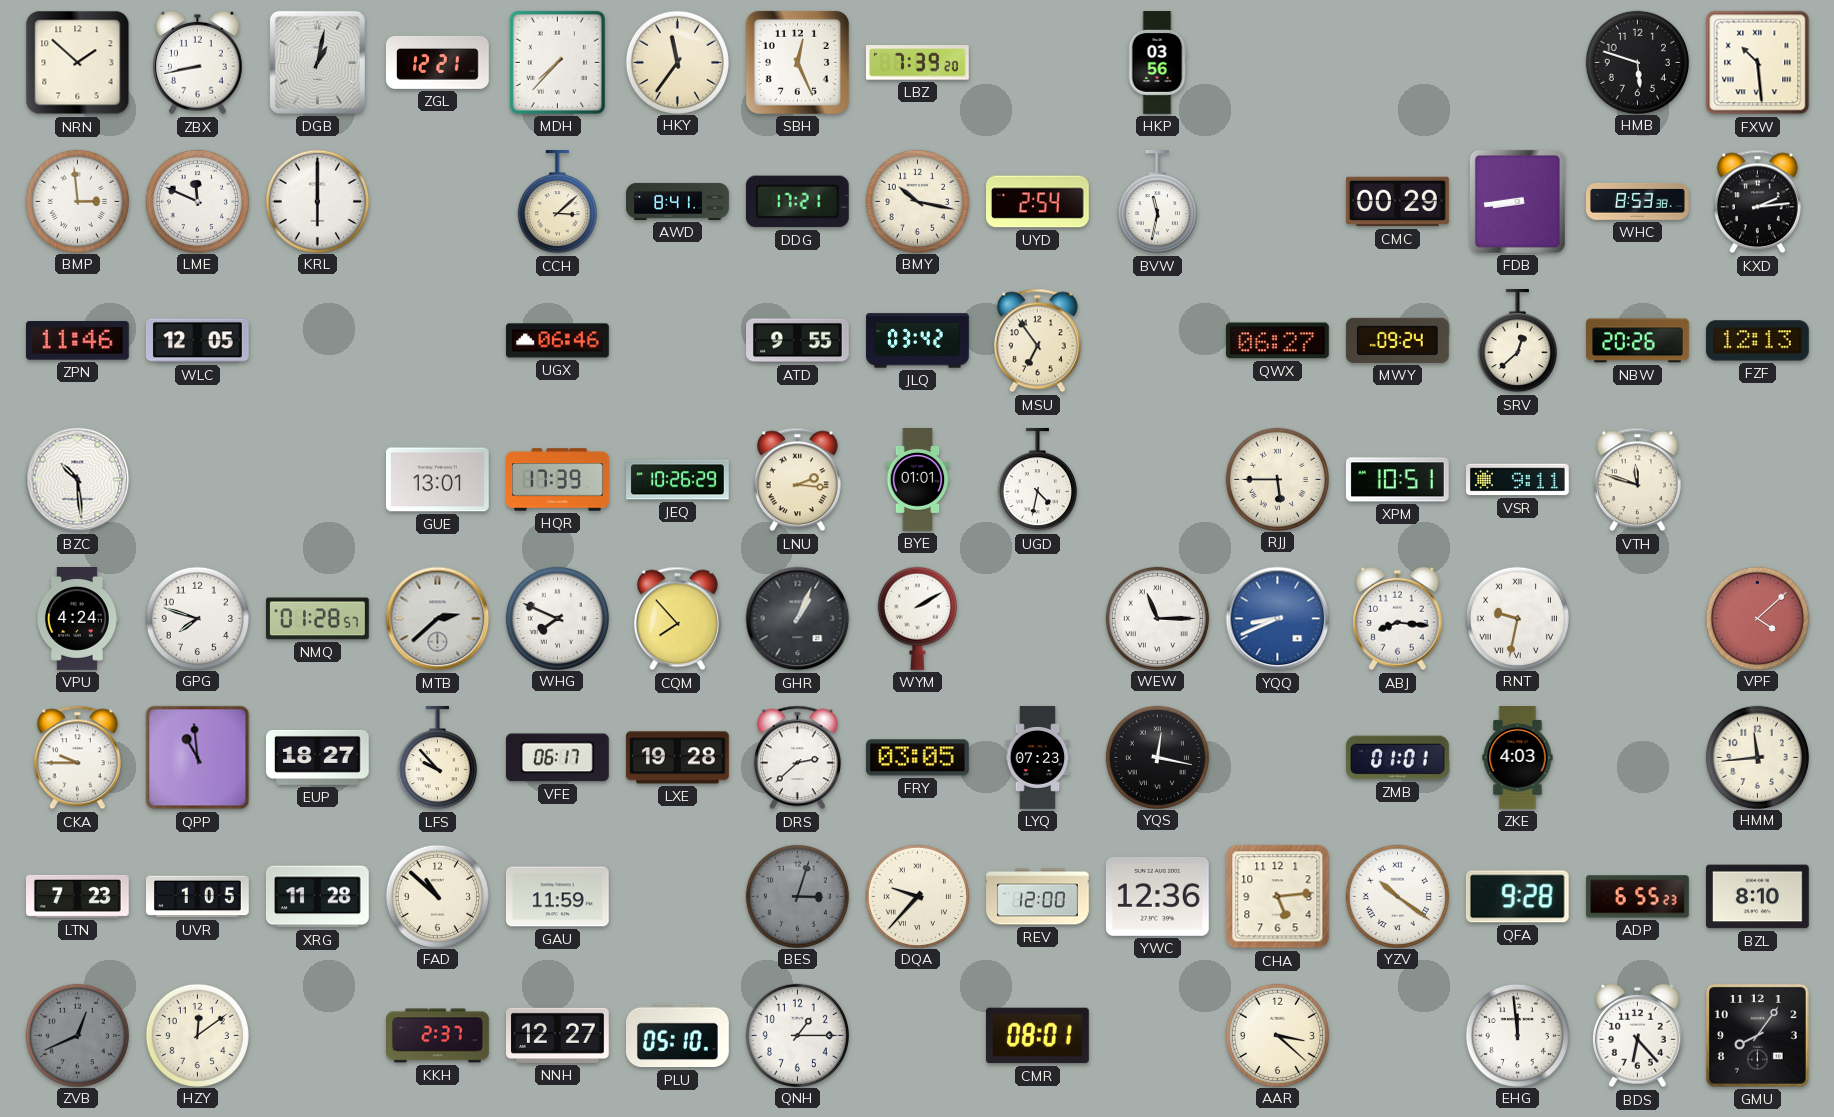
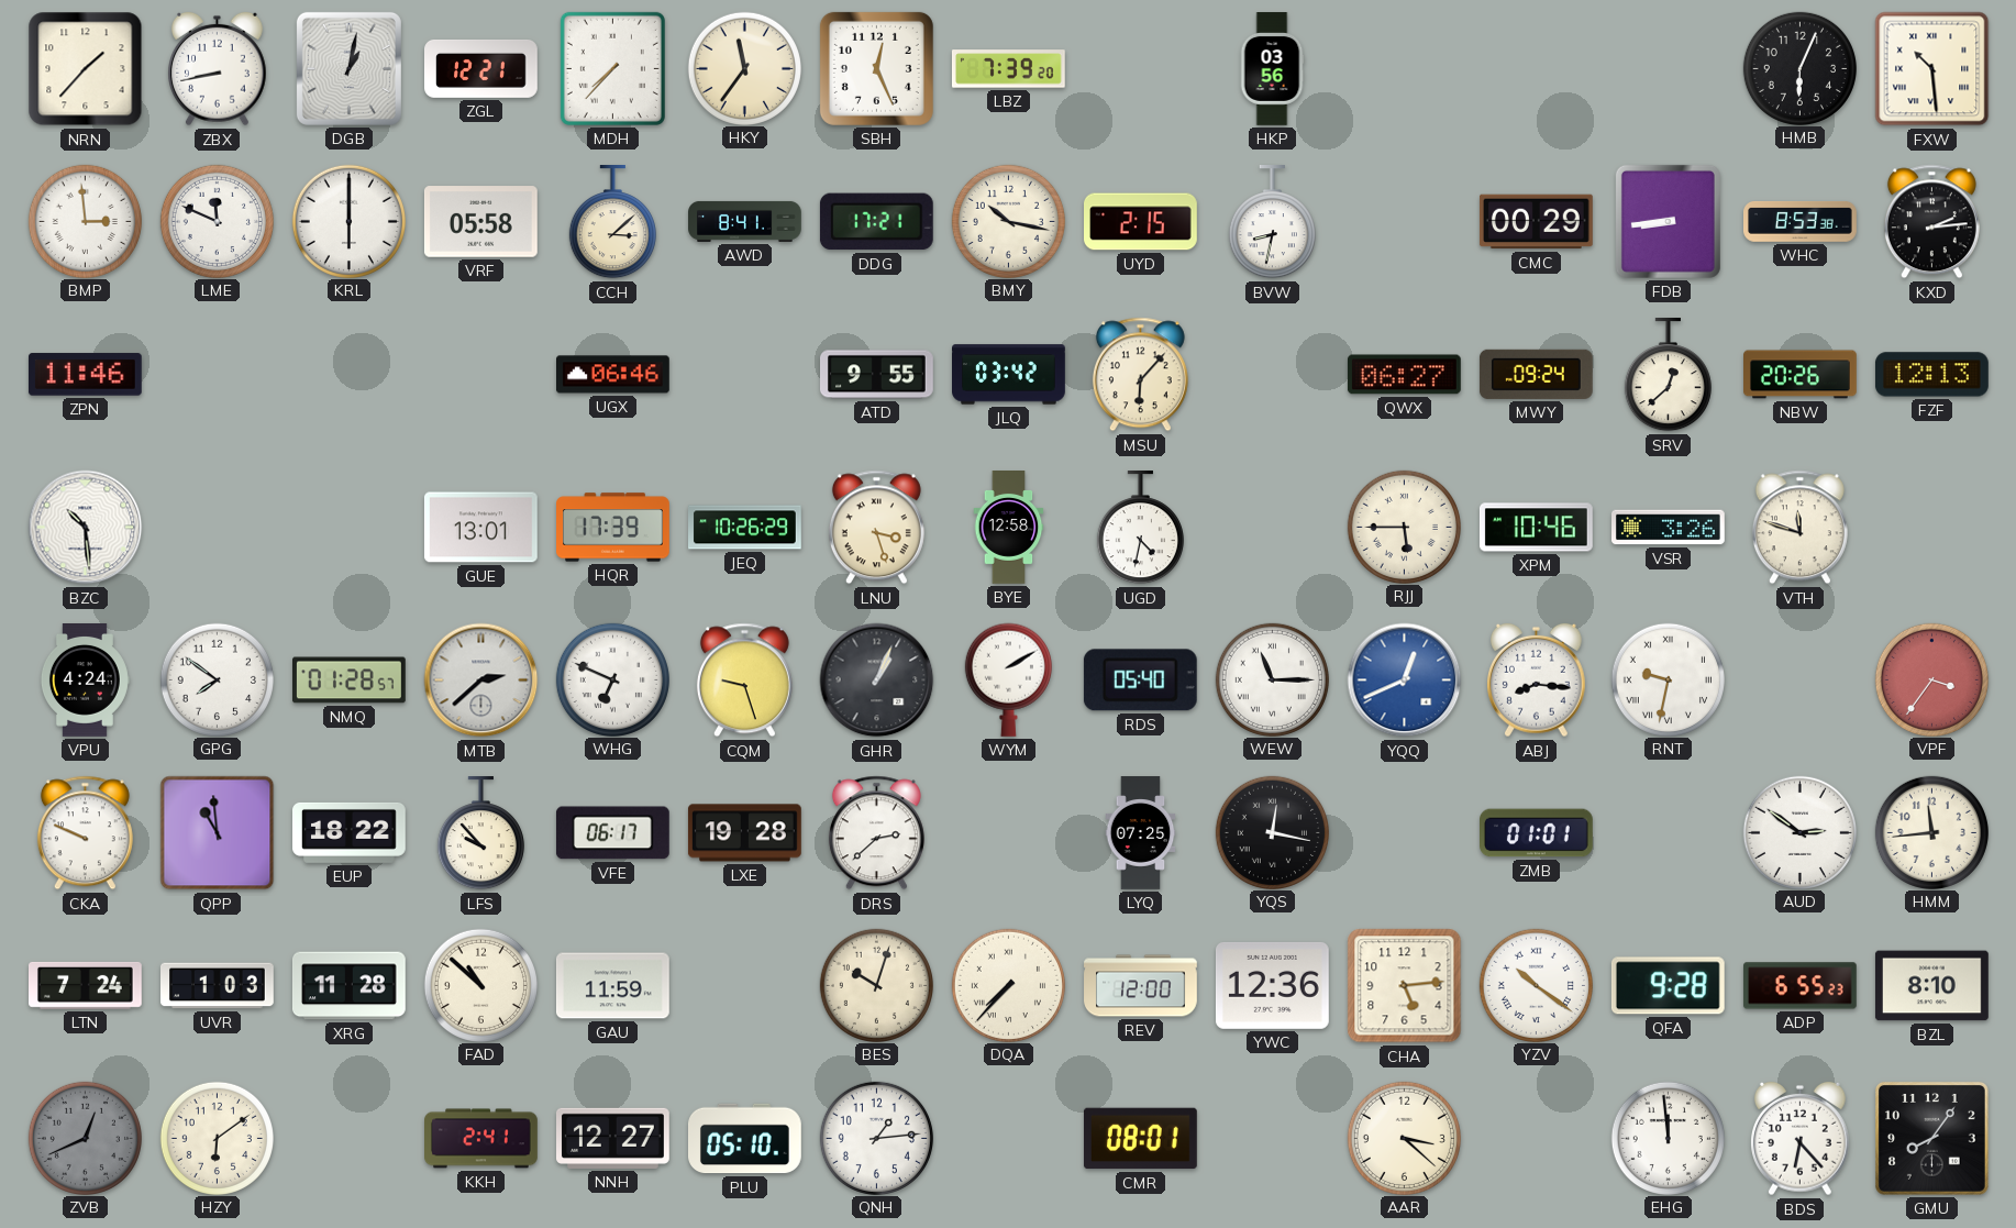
NRN: 1:52 -> 1:37 (86, 69)
HMB: 5:48 -> 6:04 (1799, 68)
VRF: none -> 05:58 (480, 222)
UYD: 2:54 -> 2:15 (1141, 222)
BVW: 11:32 -> 8:32 (1272, 223)
WLC: 12:05 -> none (197, 341)
MSU: 6:54 -> 6:07 (1140, 375)
LNU: 2:16 -> 3:27 (876, 528)
BYE: 01:01 -> 12:58 (1009, 528)
XPM: 10:51 -> 10:46 (1536, 528)
VSR: 9:11 -> 3:26 (1669, 528)
GPG: 7:48 -> 7:51 (217, 679)
WHG: 7:49 -> 6:49 (612, 679)
CQM: 7:53 -> 9:27 (744, 681)
RDS: none -> 05:40 (1140, 681)
YQQ: 8:41 -> 12:41 (1405, 681)
VPF: 4:08 -> 3:36 (1931, 679)
CKA: 9:45 -> 9:49 (85, 833)
EUP: 18:27 -> 18:22 (350, 832)
FRY: 03:05 -> none (917, 758)
LYQ: 07:23 -> 07:25 (1141, 833)
ZKE: 4:03 -> none (1518, 758)
AUD: none -> 2:51 (1799, 832)
LTN: 7:23 -> 7:24 (86, 985)
UVR: 1:05 -> 1:03 (218, 986)
BES: 3:03 -> 10:03 (876, 985)
BES dial: grey -> cream (876, 985)
DQA: 9:37 -> 7:37 (1008, 985)
HZY: 12:09 -> 6:09 (217, 1138)
KKH: 2:37 -> 2:41 (481, 1139)
QNH: 1:15 -> 1:14 (876, 1138)
